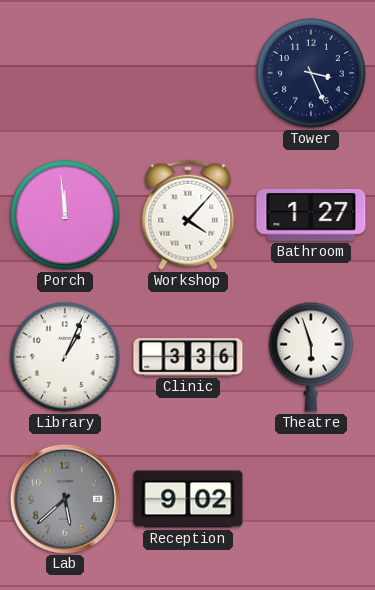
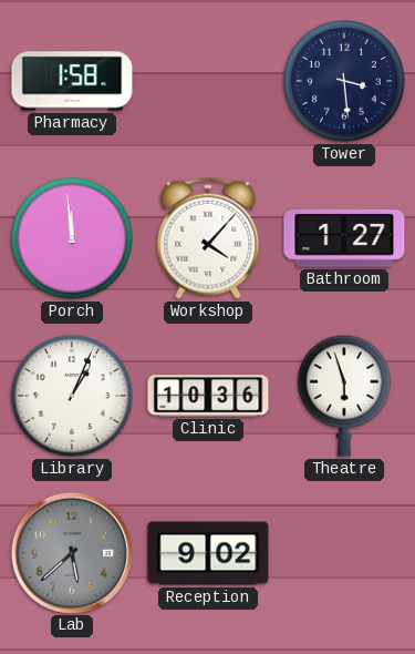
Pharmacy: none -> 1:58 (72, 81)
Tower: 3:26 -> 3:29 (344, 81)
Clinic: 3:36 -> 10:36 (208, 396)
